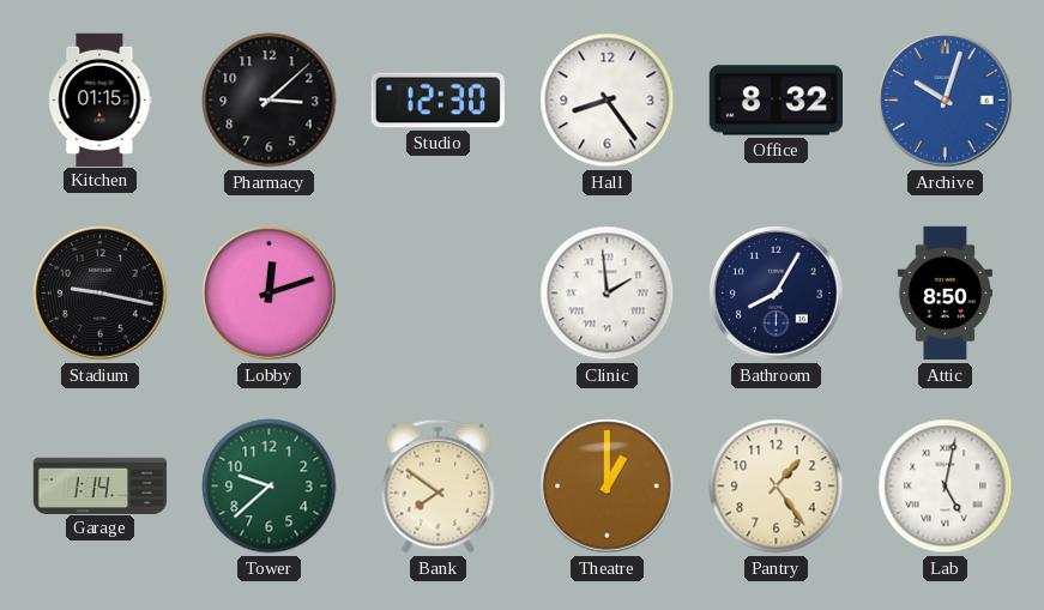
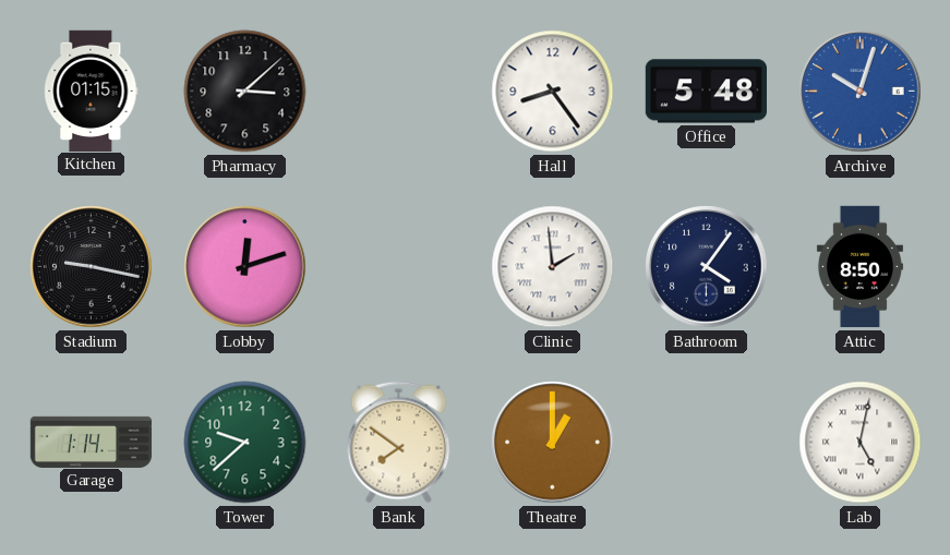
Studio: 12:30 -> none (437, 101)
Office: 8:32 -> 5:48 (706, 92)
Bathroom: 8:05 -> 4:06 (707, 267)
Pantry: 1:24 -> none (777, 487)
